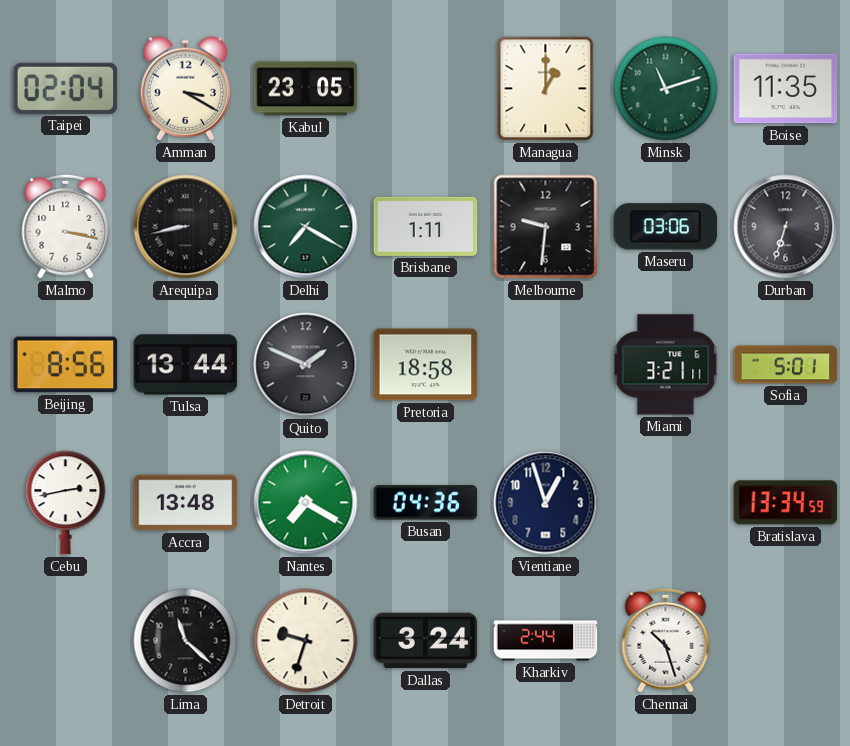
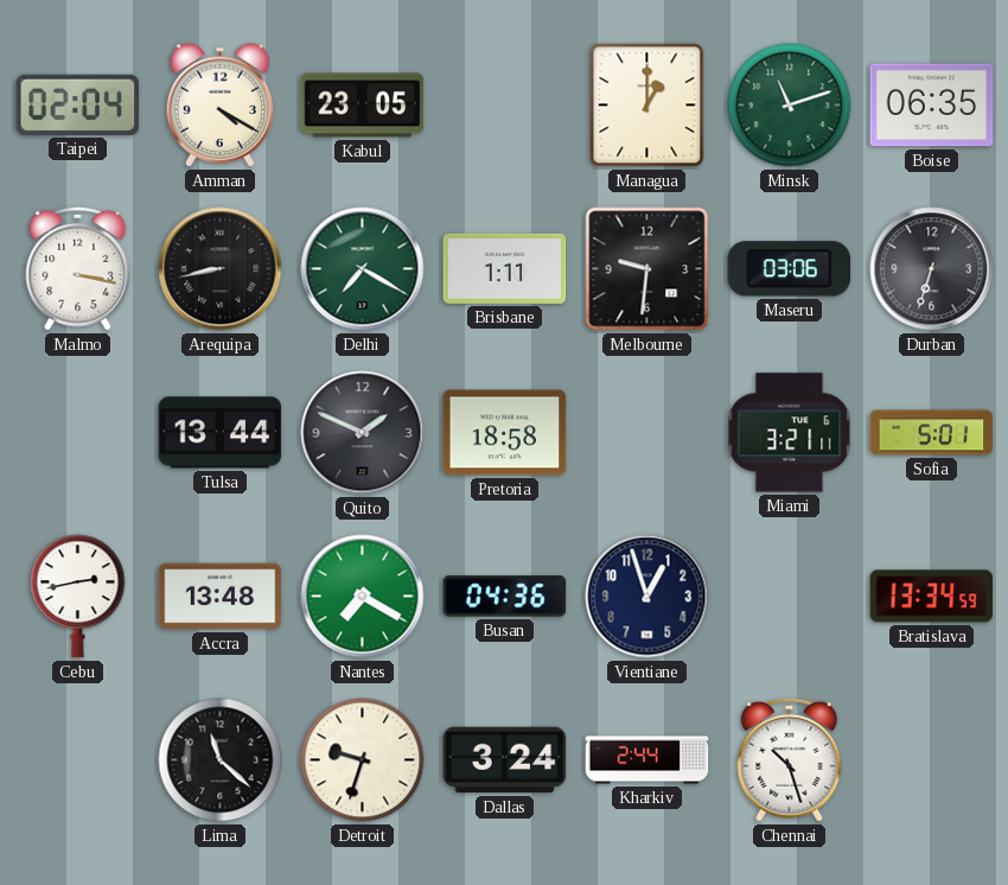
Amman: 3:20 -> 4:20 (219, 106)
Boise: 11:35 -> 06:35 (932, 106)
Beijing: 8:56 -> none (66, 365)
